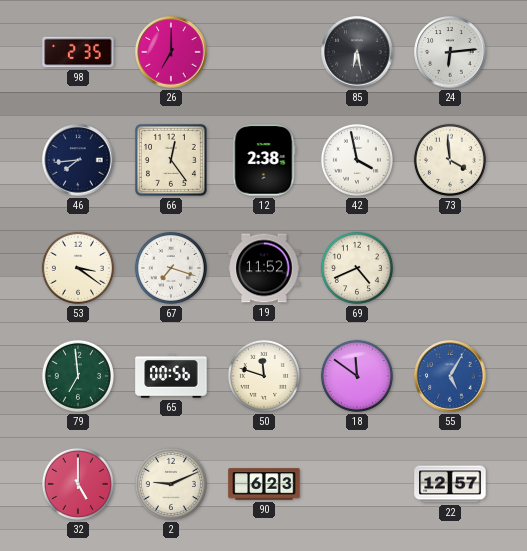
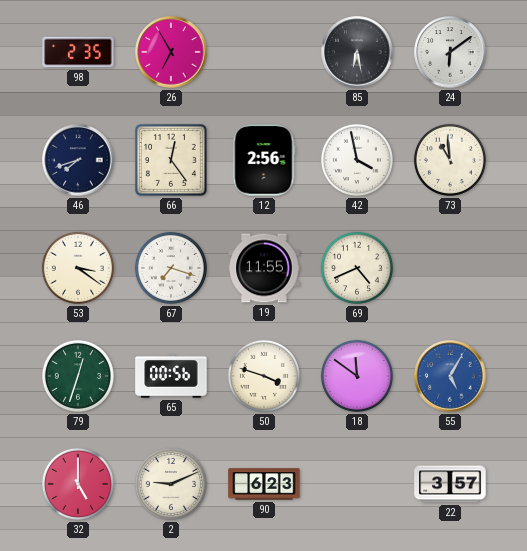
26: 7:00 -> 6:55 (171, 52)
24: 6:14 -> 6:09 (450, 52)
46: 7:44 -> 7:42 (78, 160)
12: 2:38 -> 2:56 (264, 160)
73: 3:59 -> 10:59 (450, 160)
19: 11:52 -> 11:55 (264, 268)
79: 6:59 -> 12:33 (78, 376)
50: 11:48 -> 3:48 (264, 376)
22: 12:57 -> 3:57 (450, 484)
